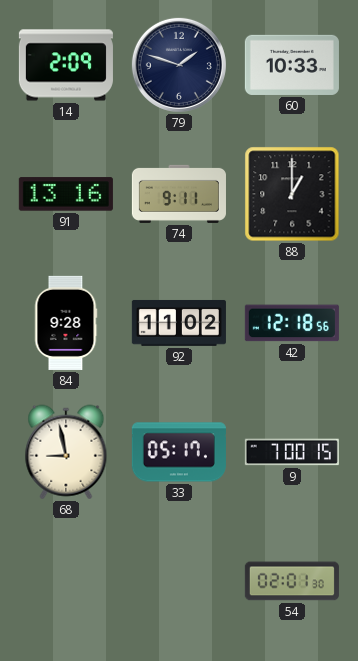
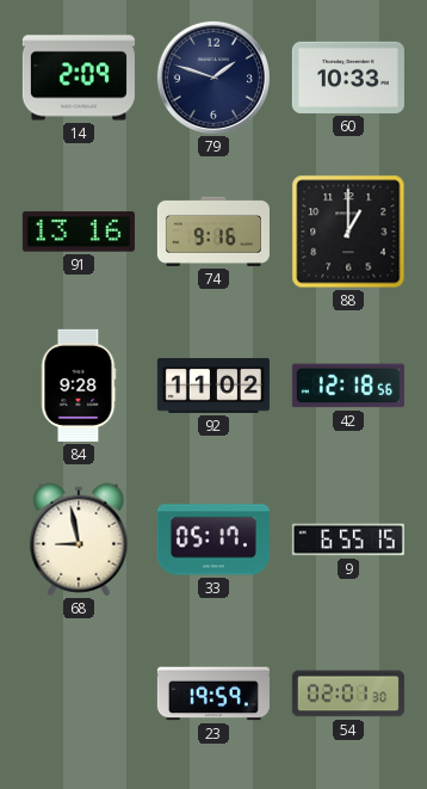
74: 9:11 -> 9:16 (213, 232)
9: 7:00 -> 6:55 (348, 540)
23: none -> 19:59 (213, 694)
